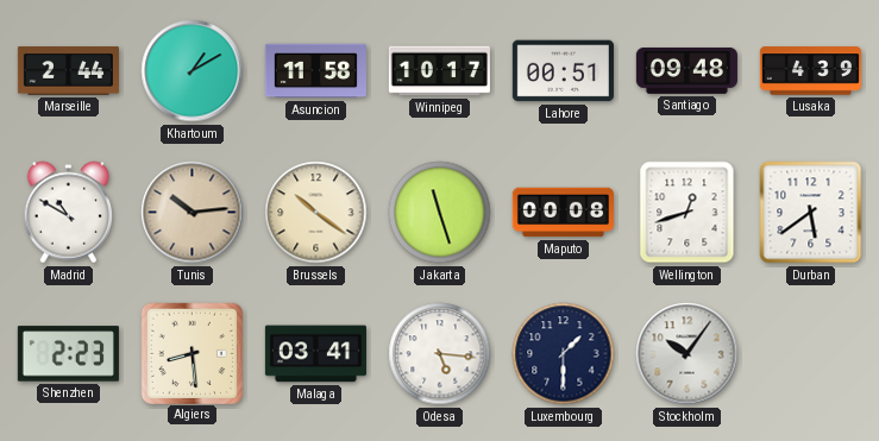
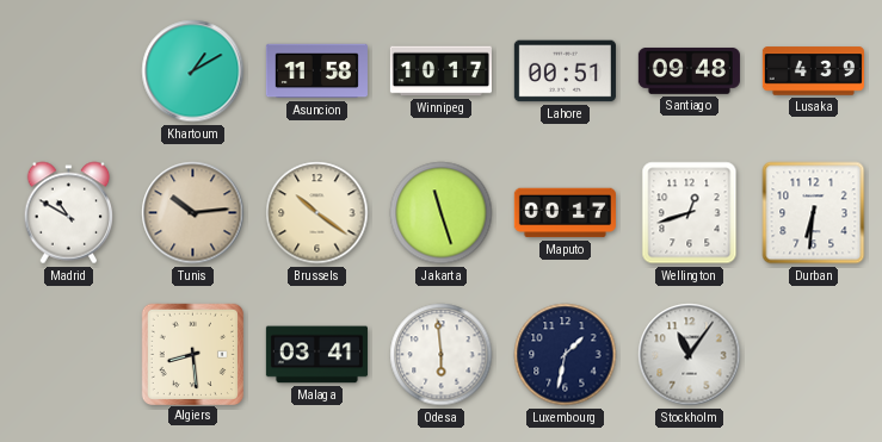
Marseille: 2:44 -> none (68, 71)
Maputo: 00:08 -> 00:17 (565, 213)
Durban: 5:39 -> 6:31 (814, 213)
Shenzhen: 2:23 -> none (68, 354)
Odesa: 5:16 -> 5:59 (442, 355)
Luxembourg: 1:30 -> 1:32 (566, 355)
Stockholm: 10:06 -> 11:06 (690, 355)
